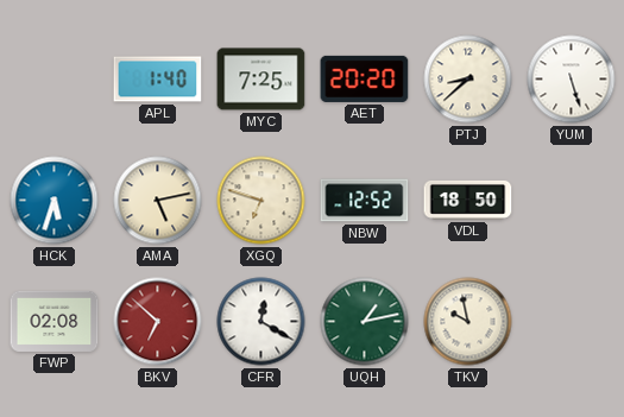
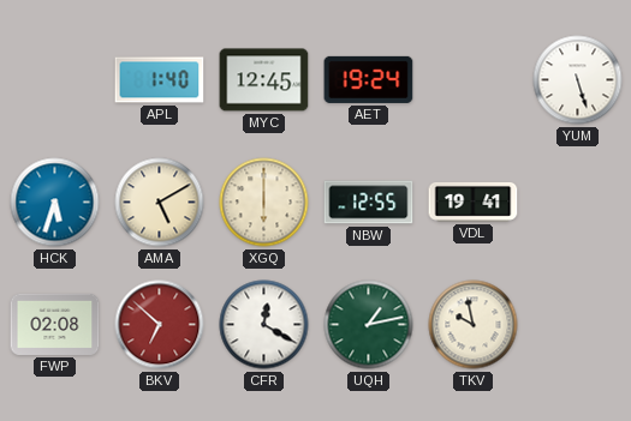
MYC: 7:25 -> 12:45 (264, 80)
AET: 20:20 -> 19:24 (369, 79)
PTJ: 8:38 -> none (468, 80)
AMA: 5:13 -> 5:10 (160, 203)
XGQ: 6:48 -> 6:00 (264, 203)
NBW: 12:52 -> 12:55 (369, 203)
VDL: 18:50 -> 19:41 (474, 202)
